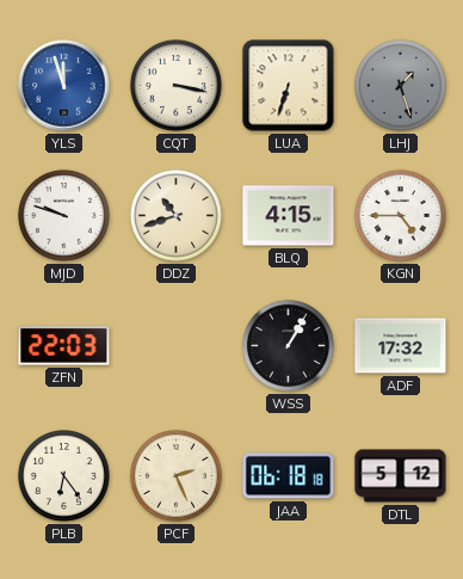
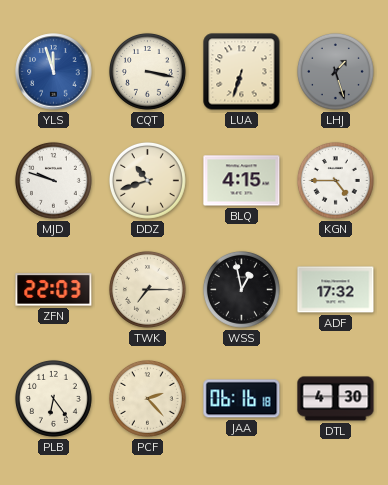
TWK: none -> 7:15 (148, 290)
WSS: 1:05 -> 12:58 (242, 290)
PCF: 2:26 -> 2:23 (148, 399)
JAA: 06:18 -> 06:16 (242, 399)
DTL: 5:12 -> 4:30 (336, 399)
